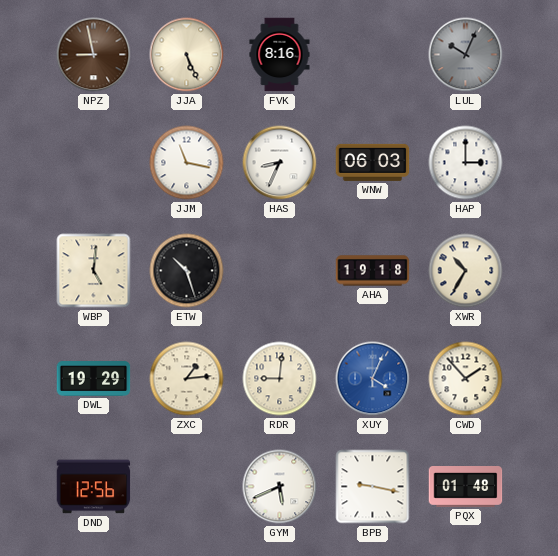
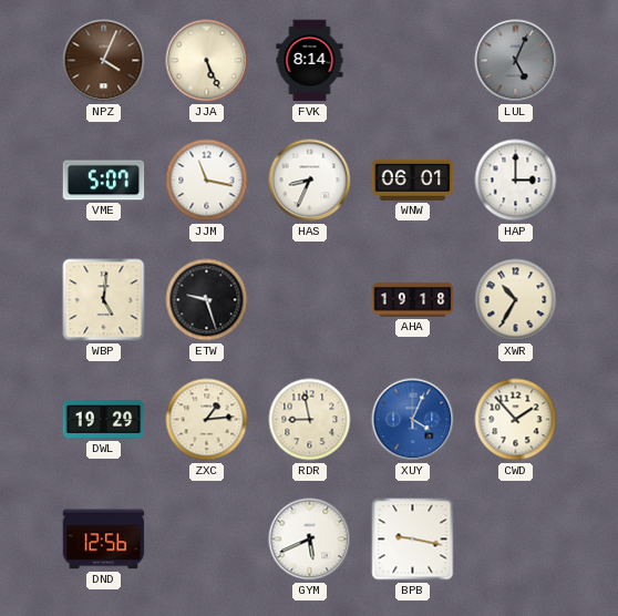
NPZ: 8:58 -> 4:04 (104, 61)
FVK: 8:16 -> 8:14 (310, 61)
LUL: 10:04 -> 5:04 (516, 61)
VME: none -> 5:07 (104, 181)
WNW: 06:03 -> 06:01 (413, 179)
ETW: 10:27 -> 9:27 (207, 300)
RDR: 9:01 -> 8:58 (310, 420)
PQX: 01:48 -> none (466, 487)
